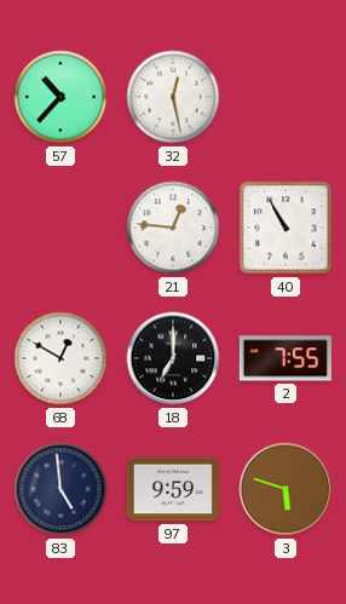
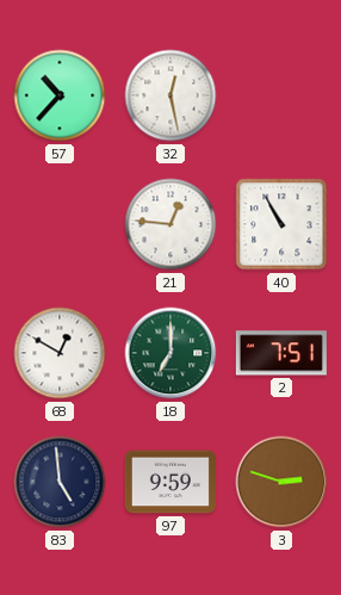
18 dial: black -> green (170, 353)
2: 7:55 -> 7:51 (281, 353)
3: 5:48 -> 2:48 (281, 482)
